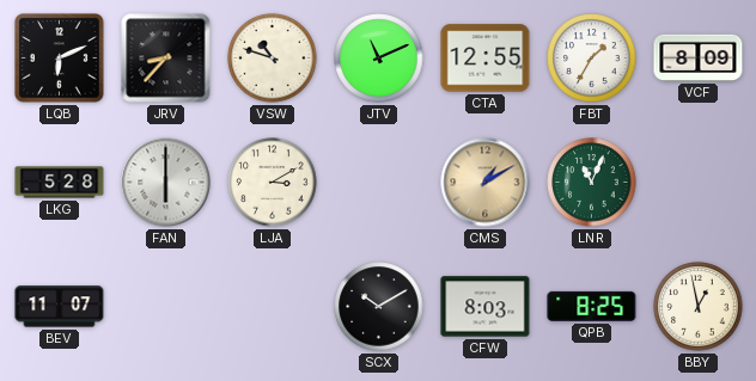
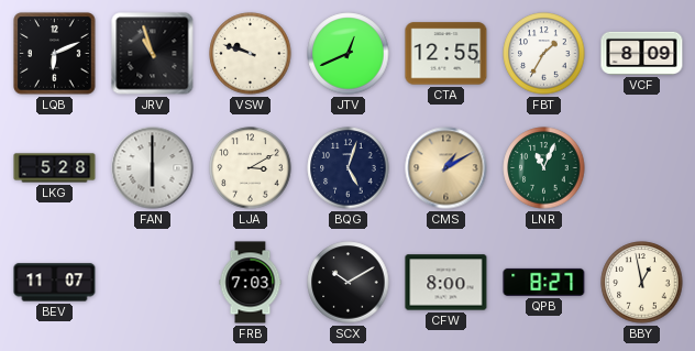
JRV: 8:37 -> 10:57 (153, 54)
VSW: 10:48 -> 9:48 (251, 54)
JTV: 11:11 -> 12:41 (349, 54)
BQG: none -> 5:03 (349, 168)
FRB: none -> 7:03 (251, 283)
CFW: 8:03 -> 8:00 (446, 283)
QPB: 8:25 -> 8:27 (544, 282)
